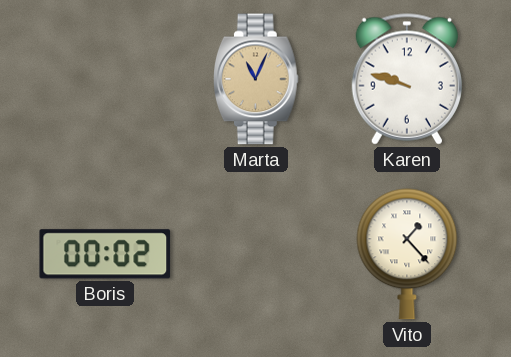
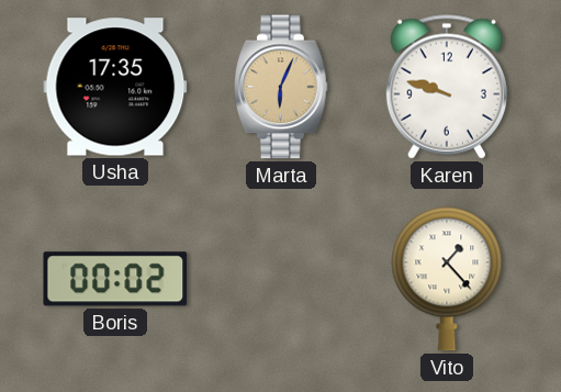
Usha: none -> 17:35 (115, 87)
Marta: 11:04 -> 6:04 (282, 87)
